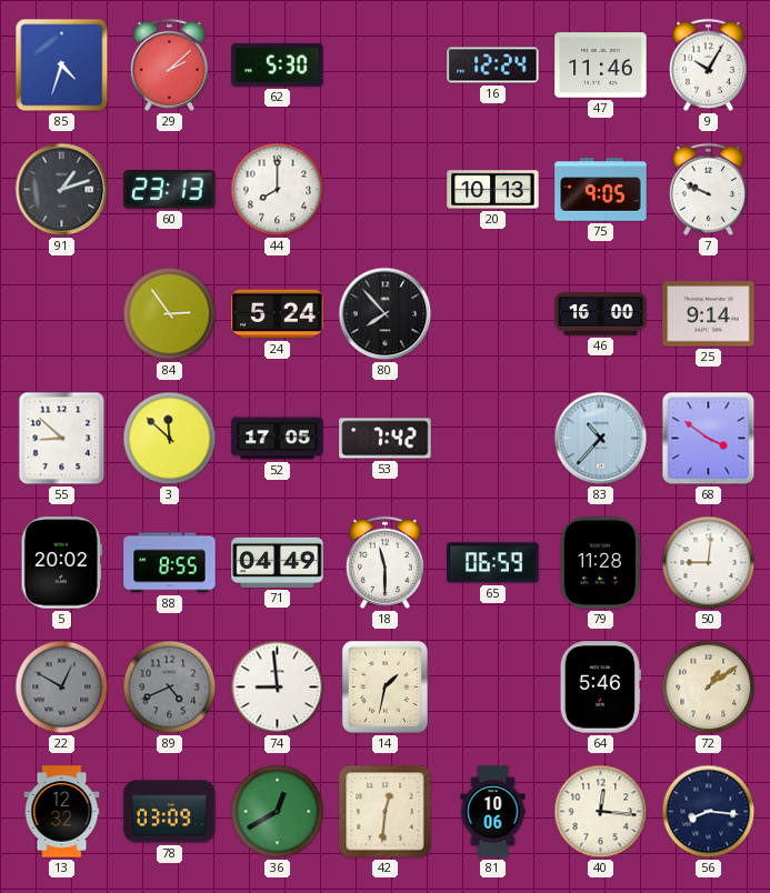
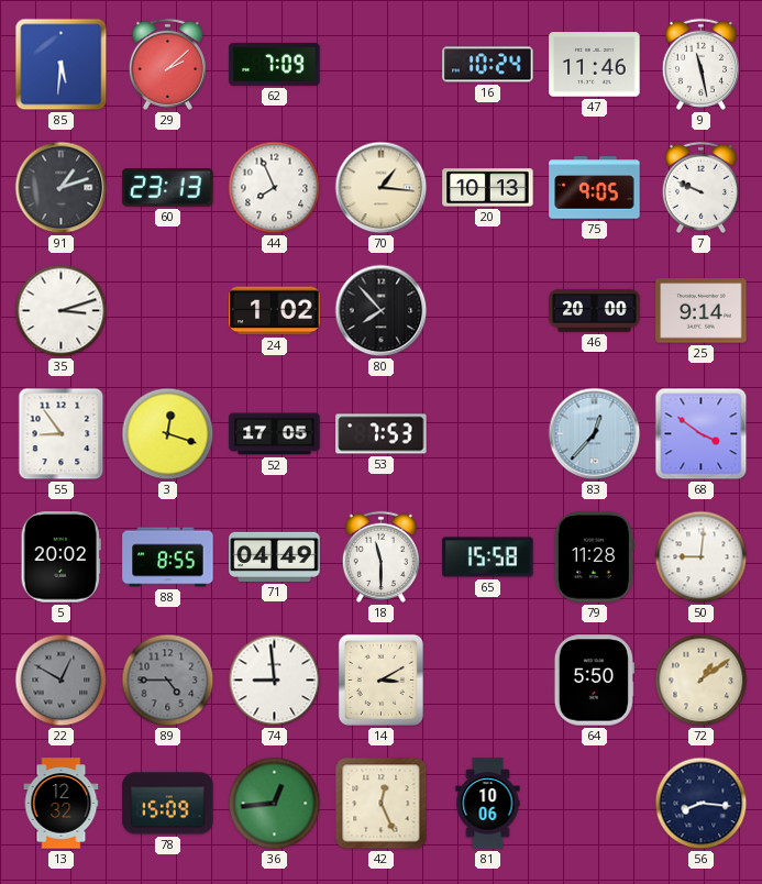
85: 4:33 -> 5:31 (62, 65)
62: 5:30 -> 7:09 (275, 64)
16: 12:24 -> 10:24 (488, 65)
9: 10:05 -> 11:28 (700, 64)
44: 8:00 -> 7:56 (275, 188)
70: none -> 1:16 (382, 188)
35: none -> 3:12 (62, 311)
84: 2:54 -> none (170, 314)
24: 5:24 -> 1:02 (275, 311)
46: 16:00 -> 20:00 (595, 311)
55: 8:52 -> 8:54 (62, 434)
3: 11:52 -> 12:18 (168, 434)
53: 7:42 -> 7:53 (382, 434)
83: 10:37 -> 12:37 (595, 434)
65: 06:59 -> 15:58 (488, 557)
89: 4:41 -> 4:45 (168, 681)
14: 1:32 -> 3:10 (380, 679)
64: 5:46 -> 5:50 (594, 681)
78: 03:09 -> 15:09 (168, 804)
36: 12:40 -> 12:44 (275, 804)
42: 12:31 -> 12:26 (382, 804)
40: 12:16 -> none (601, 812)
